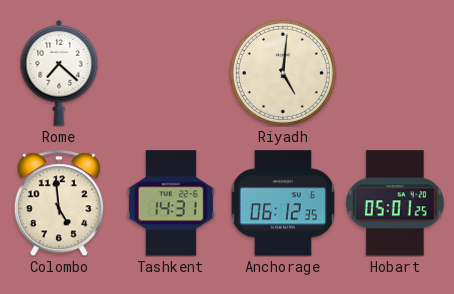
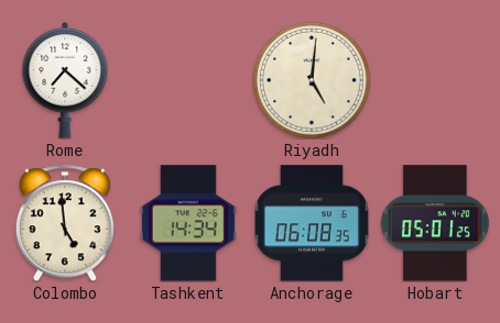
Tashkent: 14:31 -> 14:34 (188, 223)
Anchorage: 06:12 -> 06:08 (312, 223)
